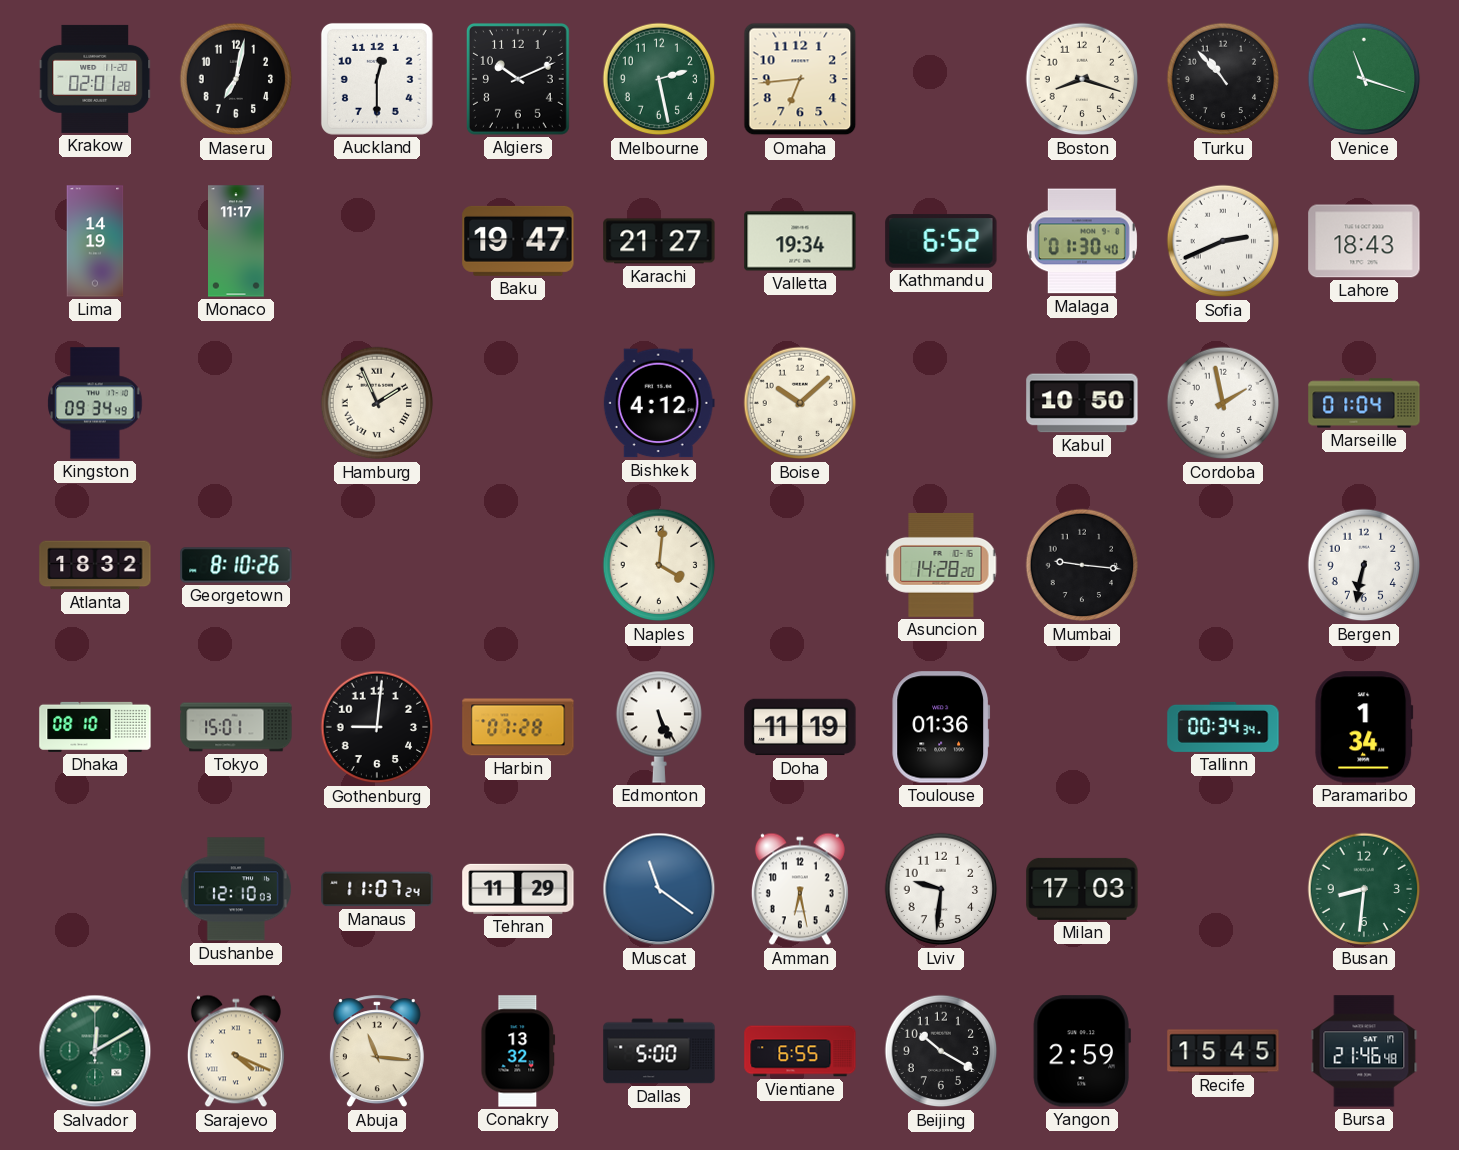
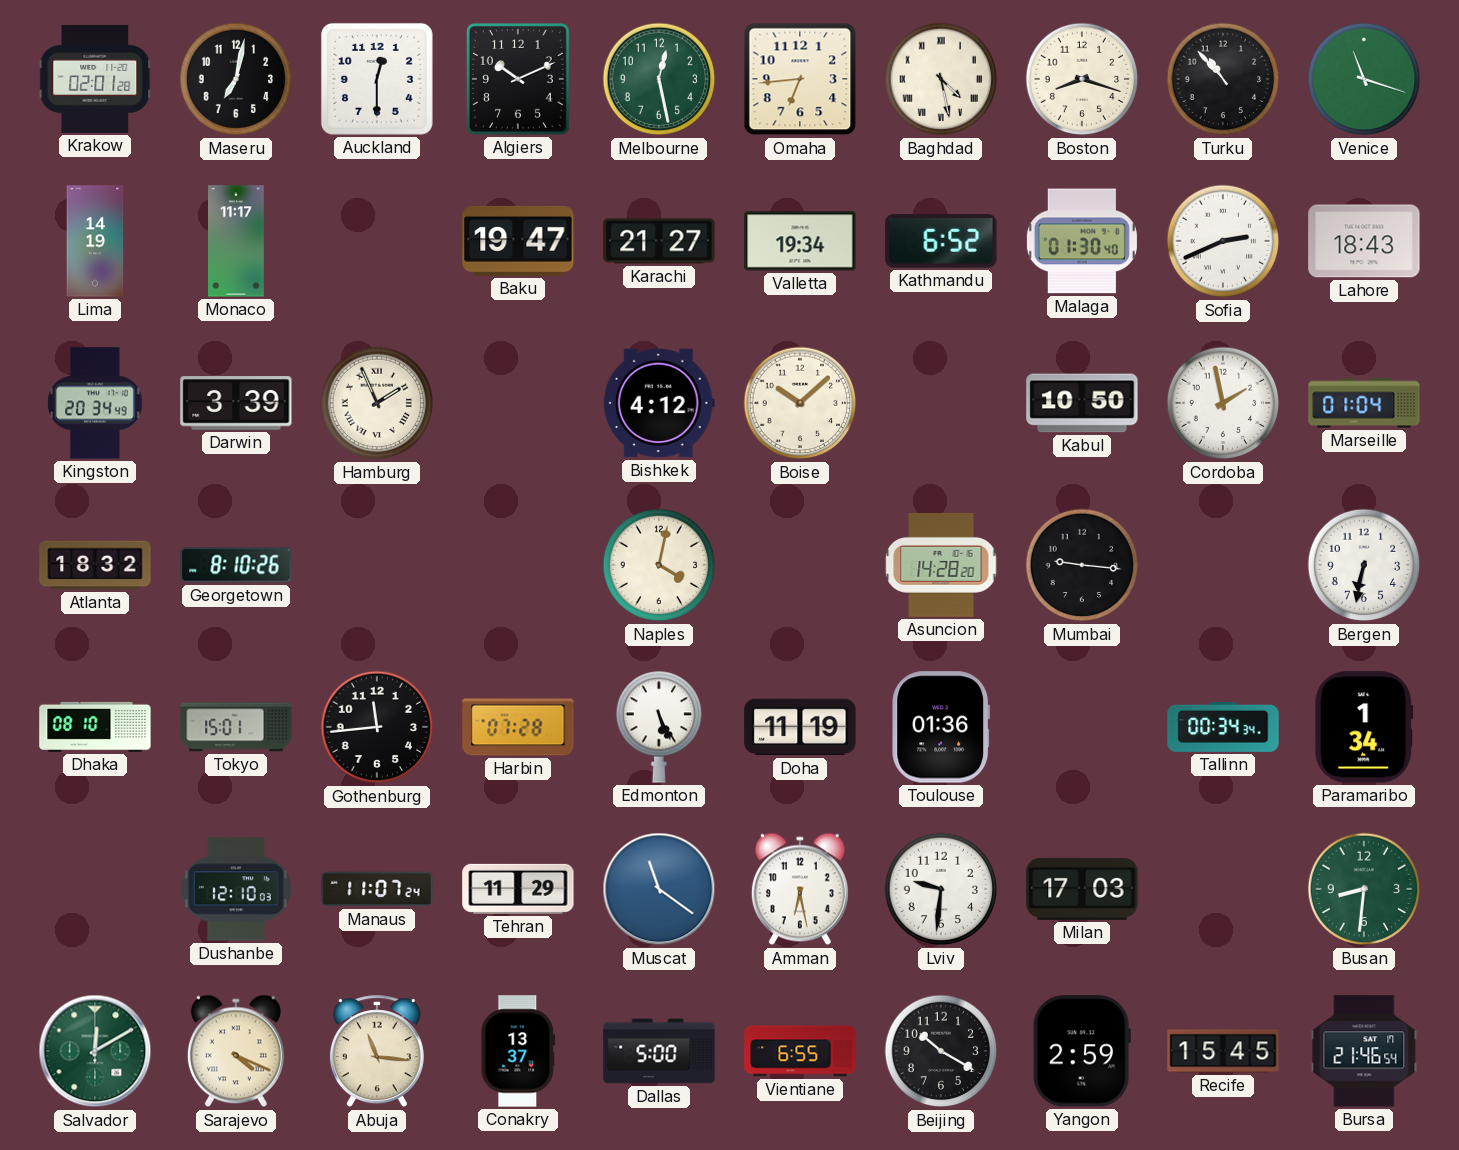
Melbourne: 2:28 -> 12:28 (659, 79)
Baghdad: none -> 4:28 (941, 79)
Kingston: 09:34 -> 20:34 (95, 403)
Darwin: none -> 3:39 (236, 403)
Naples: 4:01 -> 4:02 (659, 565)
Gothenburg: 9:01 -> 11:44 (377, 727)
Conakry: 13:32 -> 13:37 (518, 1051)
Bursa: 21:46:48 -> 21:46:54 (1364, 1051)
